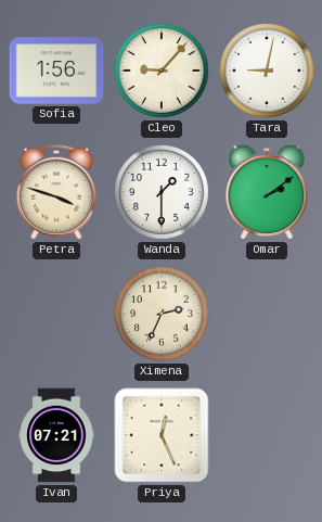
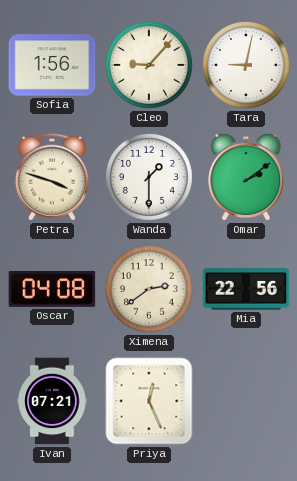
Oscar: none -> 04:08 (52, 290)
Ximena: 2:34 -> 2:39 (149, 289)
Mia: none -> 22:56 (246, 289)
